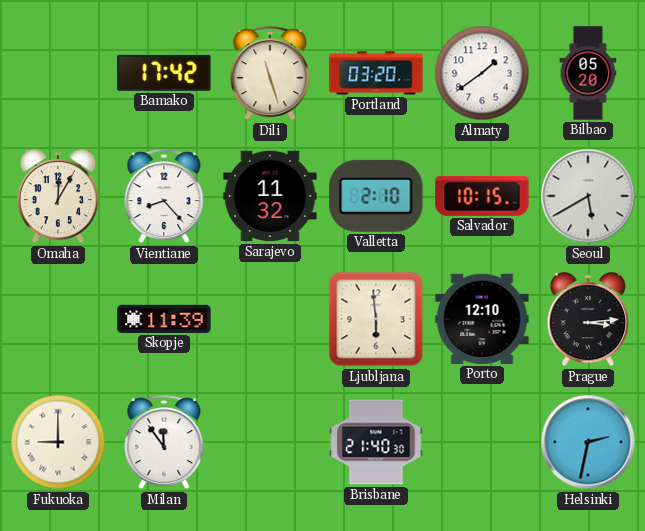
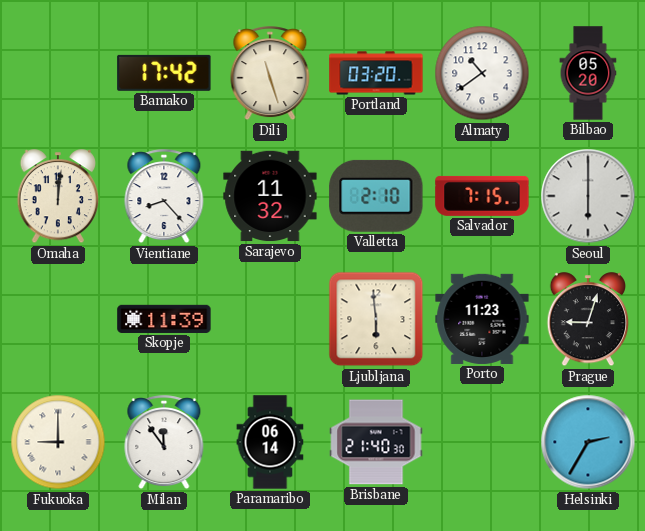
Almaty: 1:39 -> 10:39 (482, 73)
Omaha: 12:05 -> 12:01 (57, 197)
Salvador: 10:15 -> 7:15 (482, 196)
Seoul: 5:40 -> 6:00 (588, 196)
Porto: 12:10 -> 11:23 (482, 319)
Prague: 3:14 -> 9:03 (587, 320)
Paramaribo: none -> 06:14 (270, 442)
Helsinki: 2:32 -> 2:35 (588, 442)
